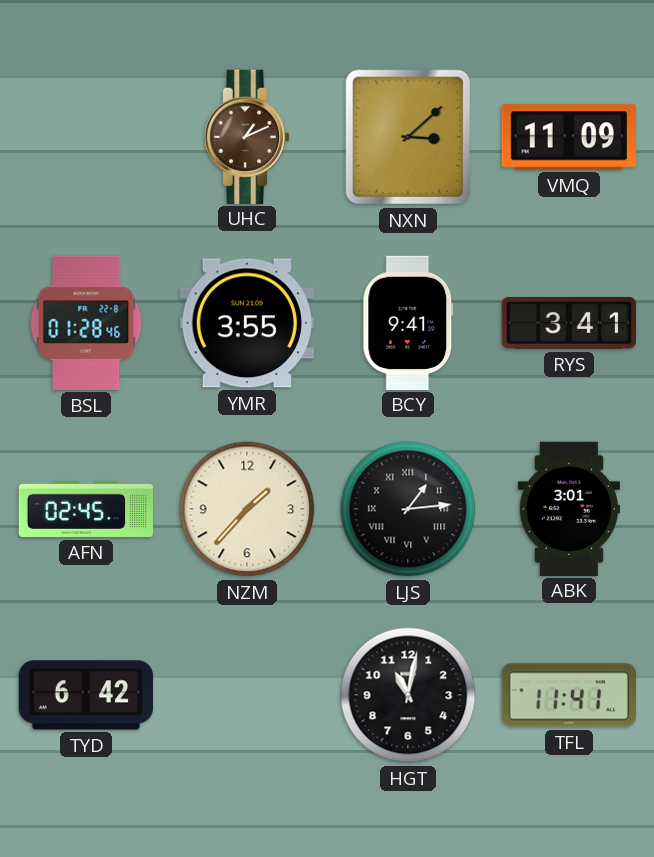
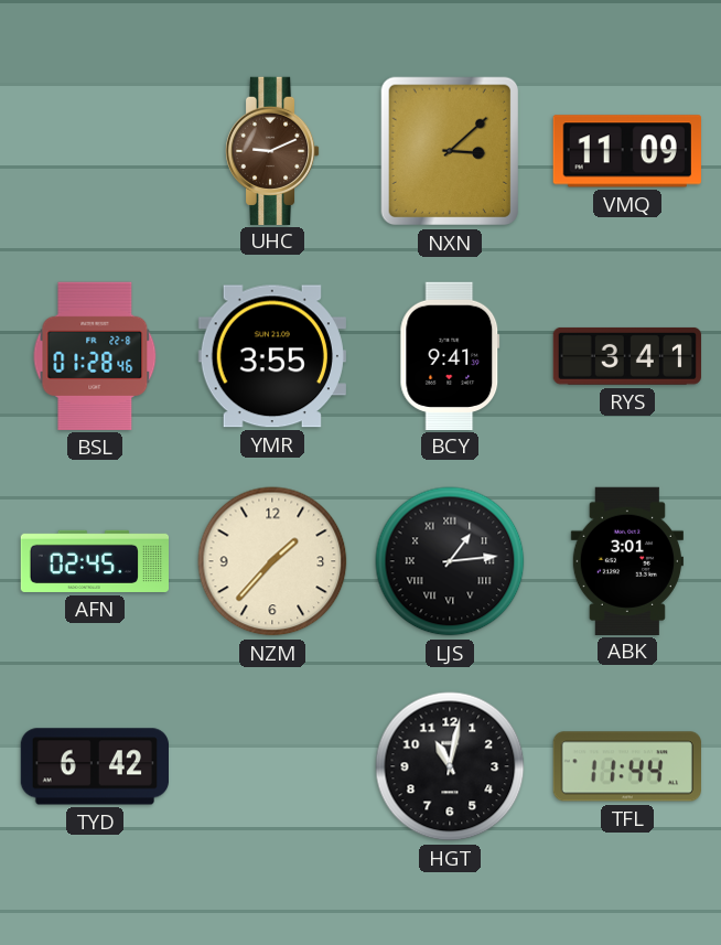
UHC: 1:11 -> 9:11 (272, 150)
TFL: 11:41 -> 11:44 (627, 766)
